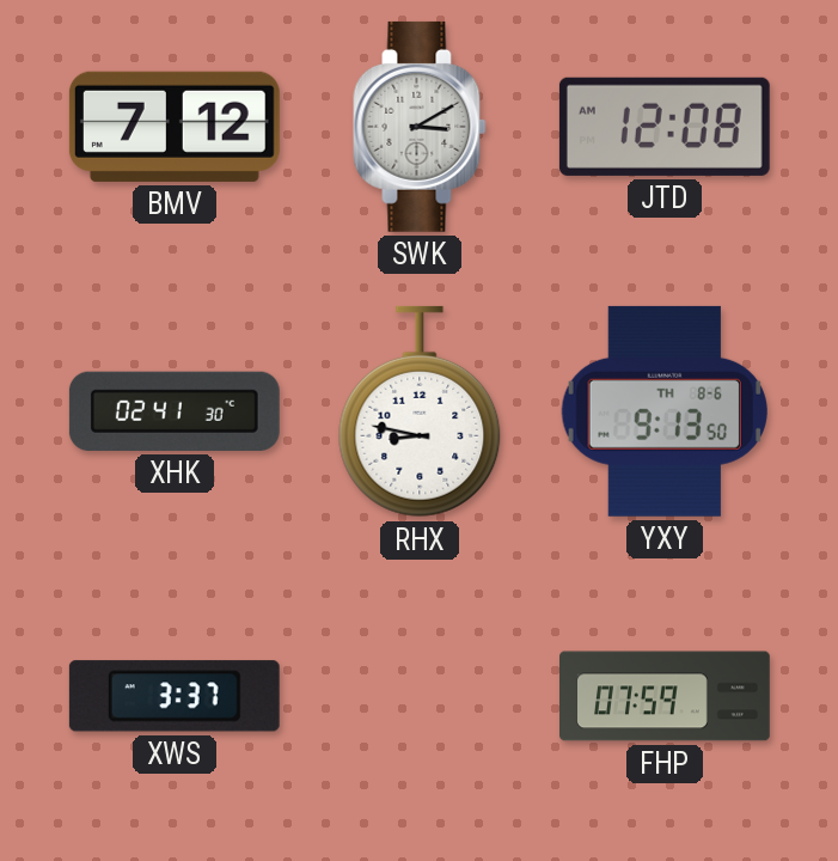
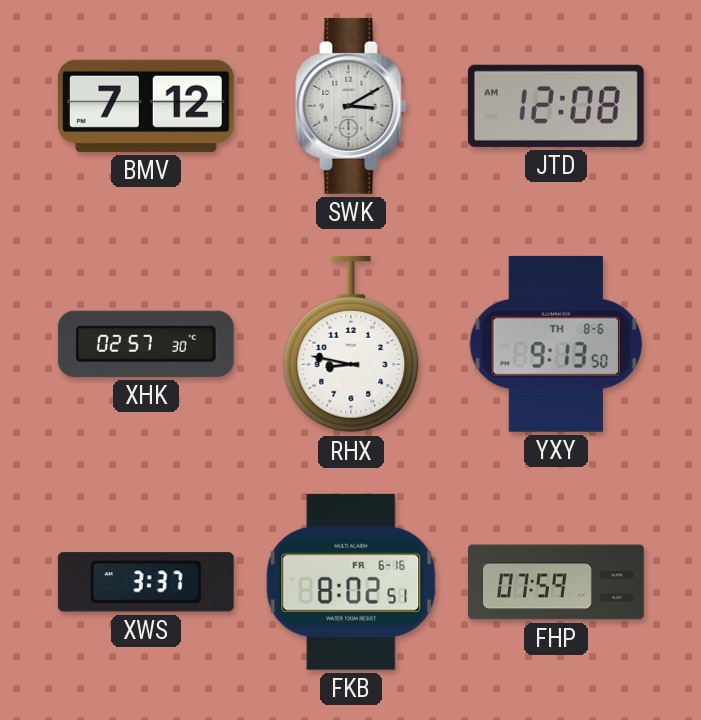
XHK: 02:41 -> 02:57 (146, 344)
FKB: none -> 8:02 (351, 582)
